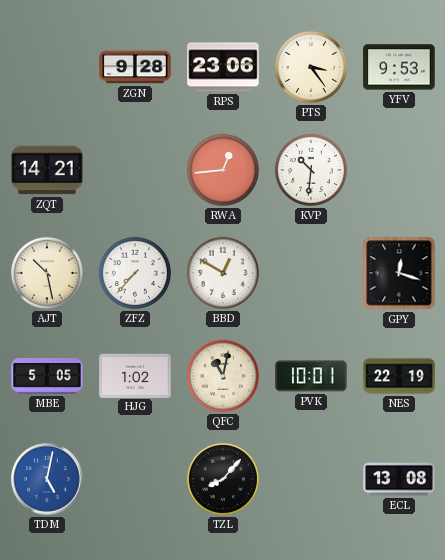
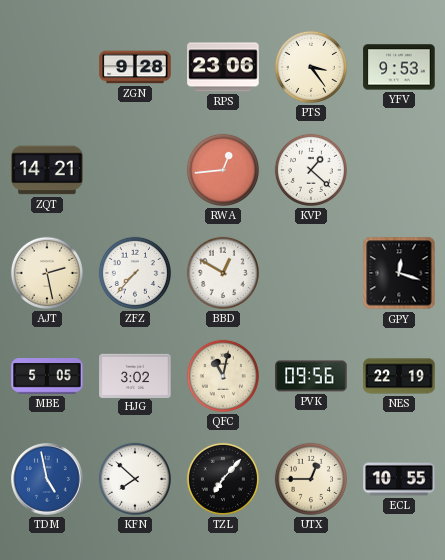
KVP: 10:31 -> 1:22 (311, 170)
AJT: 10:28 -> 2:28 (47, 273)
HJG: 1:02 -> 3:02 (135, 375)
PVK: 10:01 -> 09:56 (311, 376)
TDM: 5:02 -> 4:58 (47, 479)
KFN: none -> 7:52 (135, 479)
TZL: 8:07 -> 7:07 (223, 479)
UTX: none -> 12:45 (311, 479)
ECL: 13:08 -> 10:55 (399, 479)
